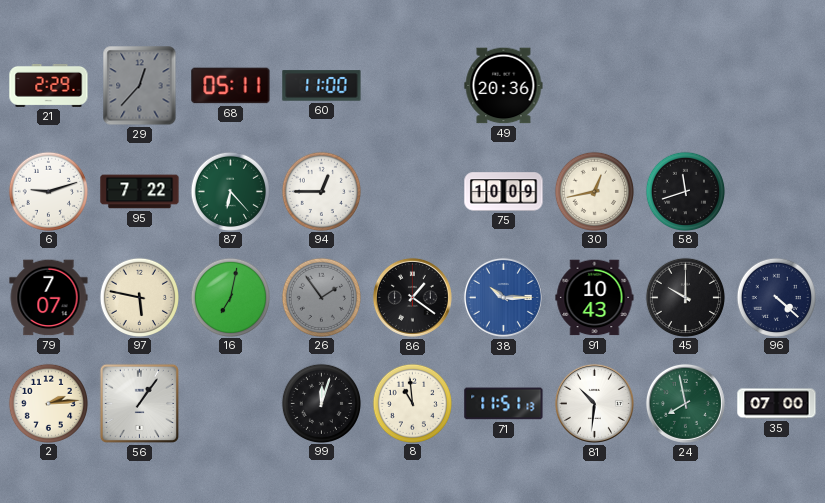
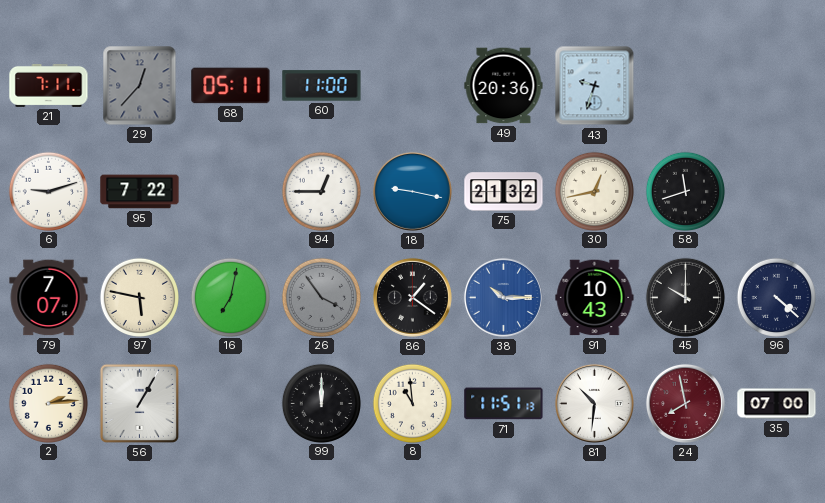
21: 2:29 -> 7:11 (49, 85)
43: none -> 9:33 (595, 86)
87: 6:23 -> none (230, 191)
18: none -> 9:17 (412, 191)
75: 10:09 -> 21:32 (504, 192)
26: 1:54 -> 3:54 (321, 297)
56: 1:06 -> 1:05 (139, 403)
99: 12:03 -> 12:00 (321, 403)
24 dial: green -> burgundy (685, 403)
